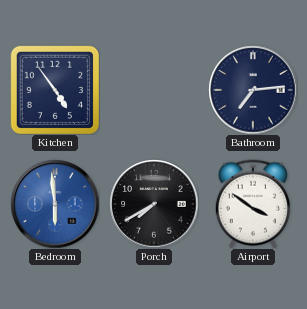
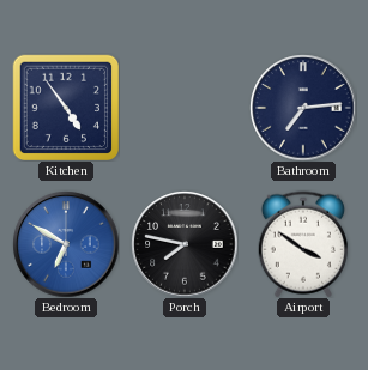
Bedroom: 5:59 -> 6:50 (66, 244)
Porch: 7:40 -> 7:47 (185, 244)
